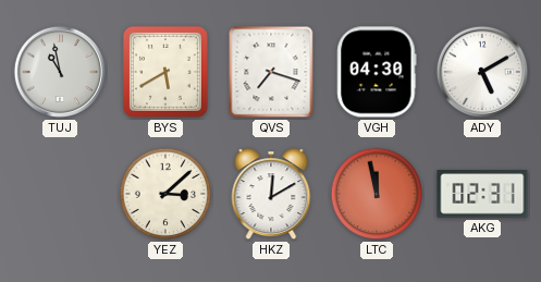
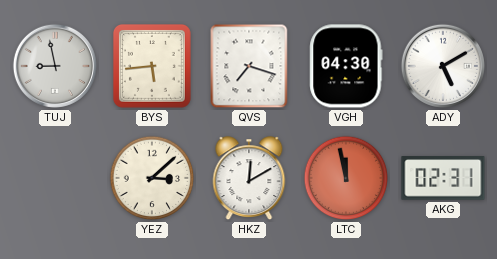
TUJ: 10:58 -> 8:58 (55, 66)
BYS: 5:40 -> 5:44 (152, 67)
